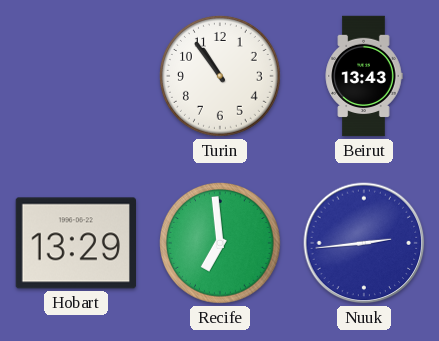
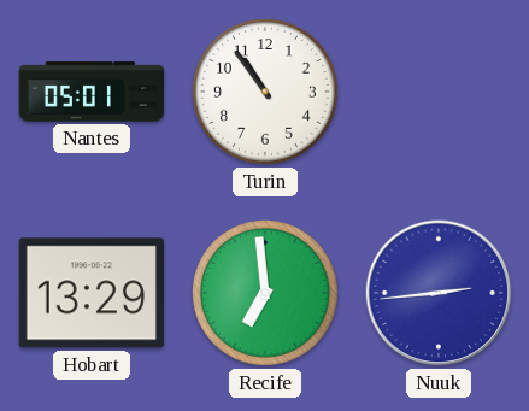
Nantes: none -> 05:01 (92, 92)
Beirut: 13:43 -> none (364, 76)
